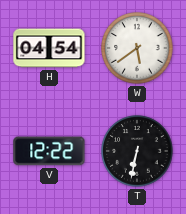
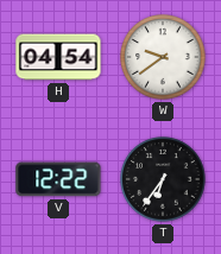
W: 5:39 -> 9:39 (163, 57)
T: 6:32 -> 6:36 (163, 179)
